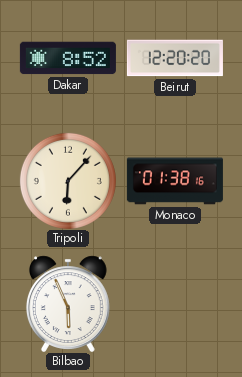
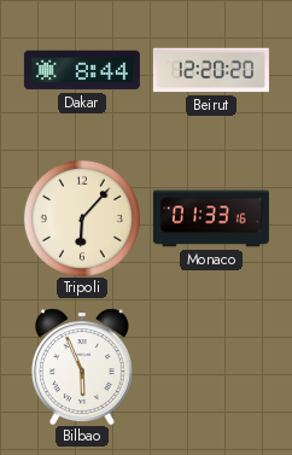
Dakar: 8:52 -> 8:44 (82, 70)
Monaco: 01:38 -> 01:33 (211, 218)
